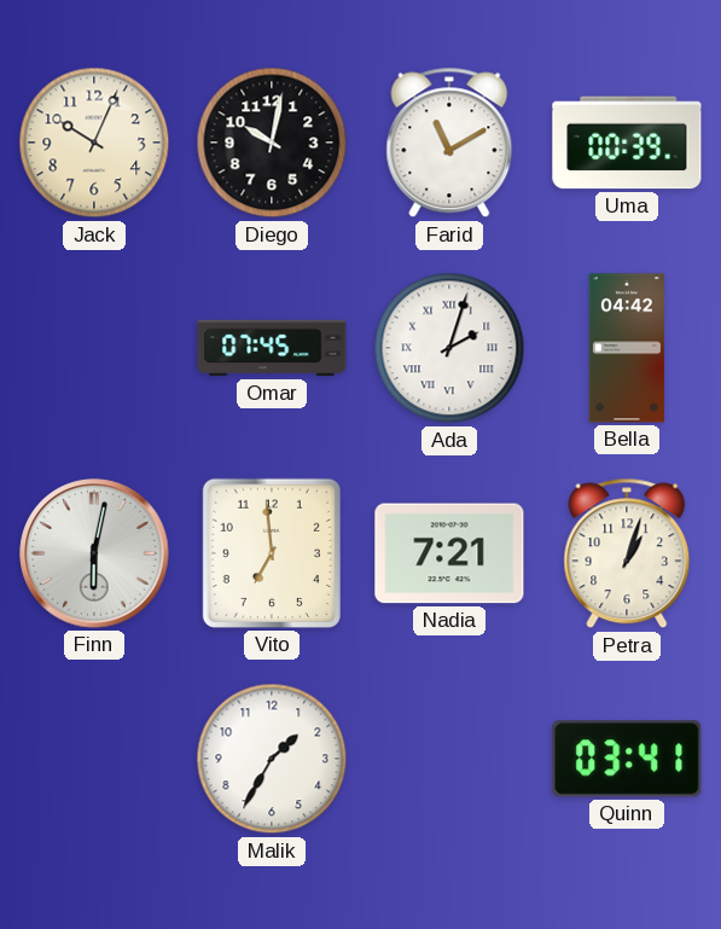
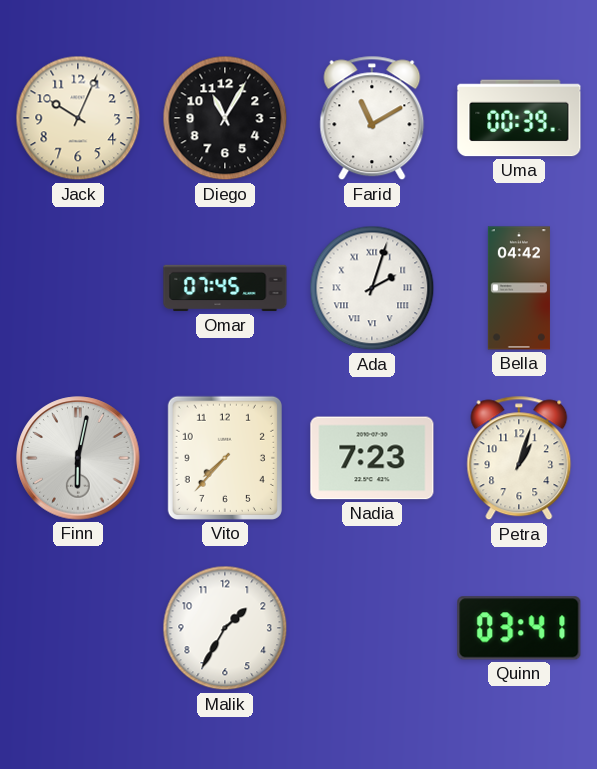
Diego: 10:02 -> 11:05 (225, 118)
Vito: 6:59 -> 7:37 (225, 458)
Nadia: 7:21 -> 7:23 (372, 458)
